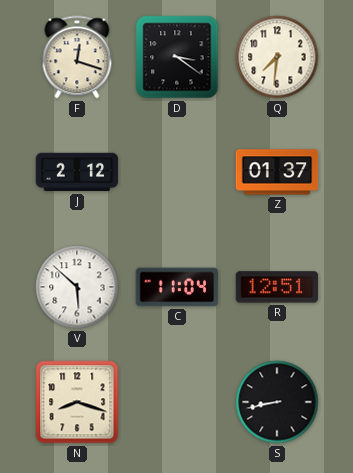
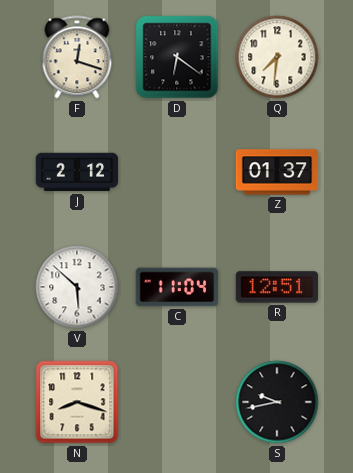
D: 3:21 -> 6:21 (177, 57)
S: 8:43 -> 9:43 (277, 402)
